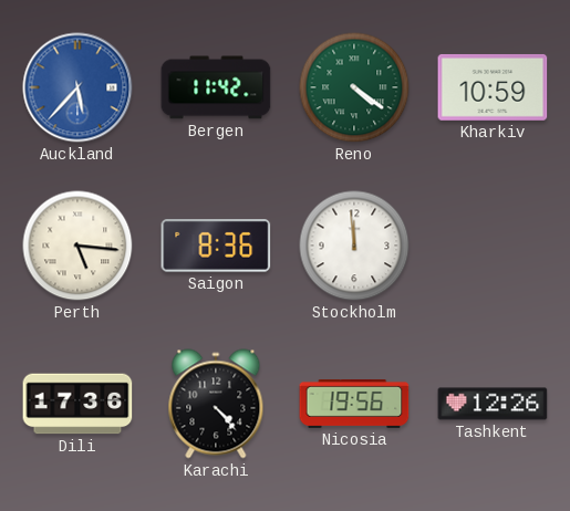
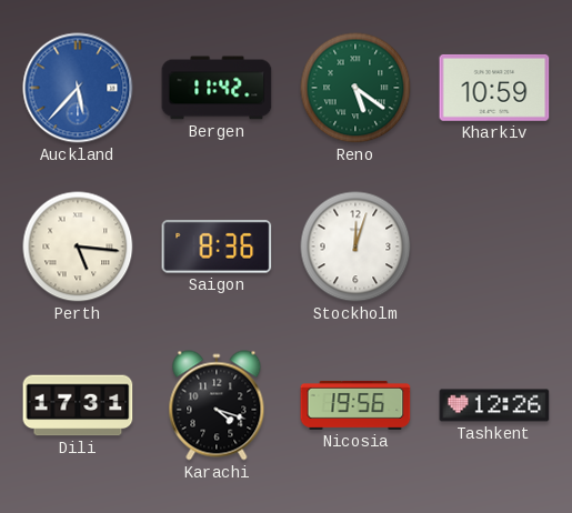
Reno: 4:21 -> 5:21 (355, 88)
Stockholm: 11:59 -> 12:03 (355, 247)
Dili: 17:36 -> 17:31 (78, 405)
Karachi: 4:23 -> 4:18 (217, 405)
